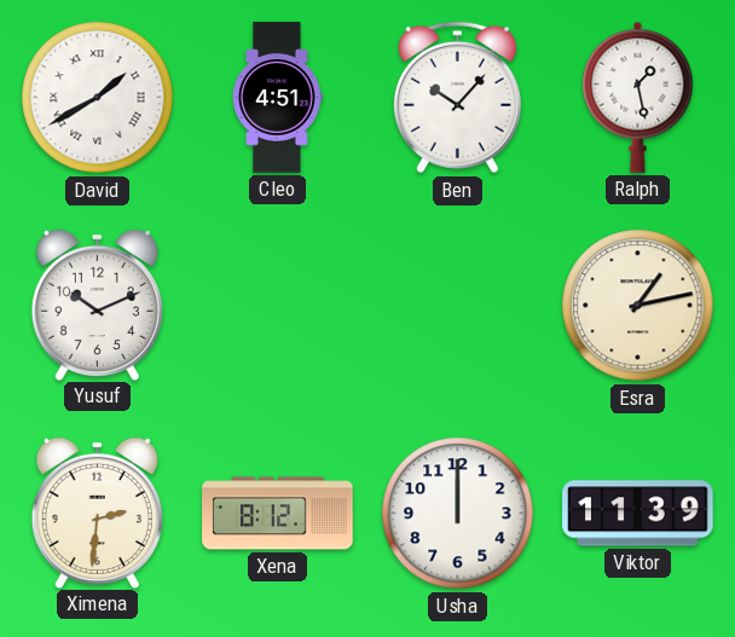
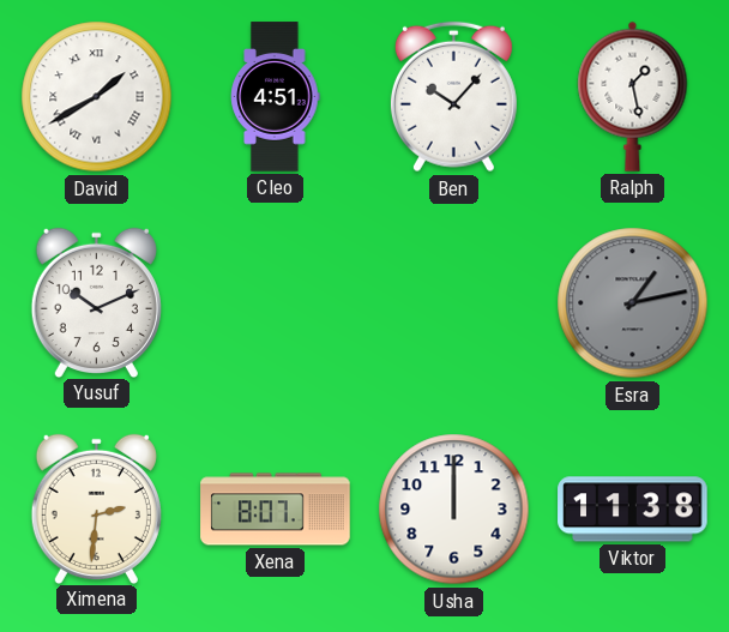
Esra dial: cream -> grey (633, 303)
Xena: 8:12 -> 8:07 (276, 510)
Viktor: 11:39 -> 11:38 (633, 510)
